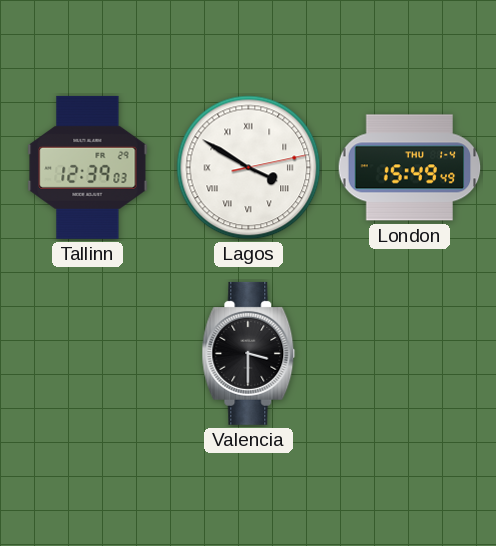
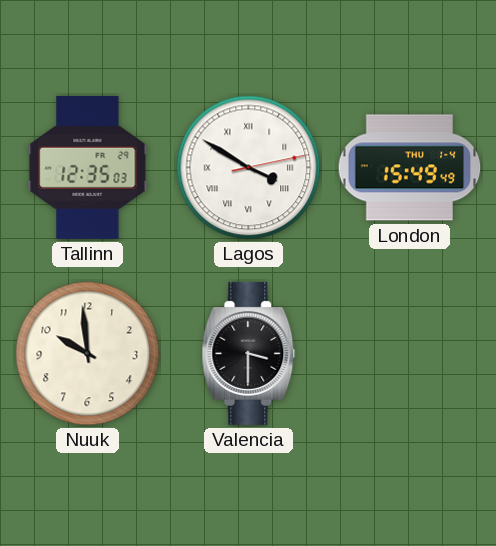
Tallinn: 12:39 -> 12:35 (88, 167)
Nuuk: none -> 9:59 (88, 354)
